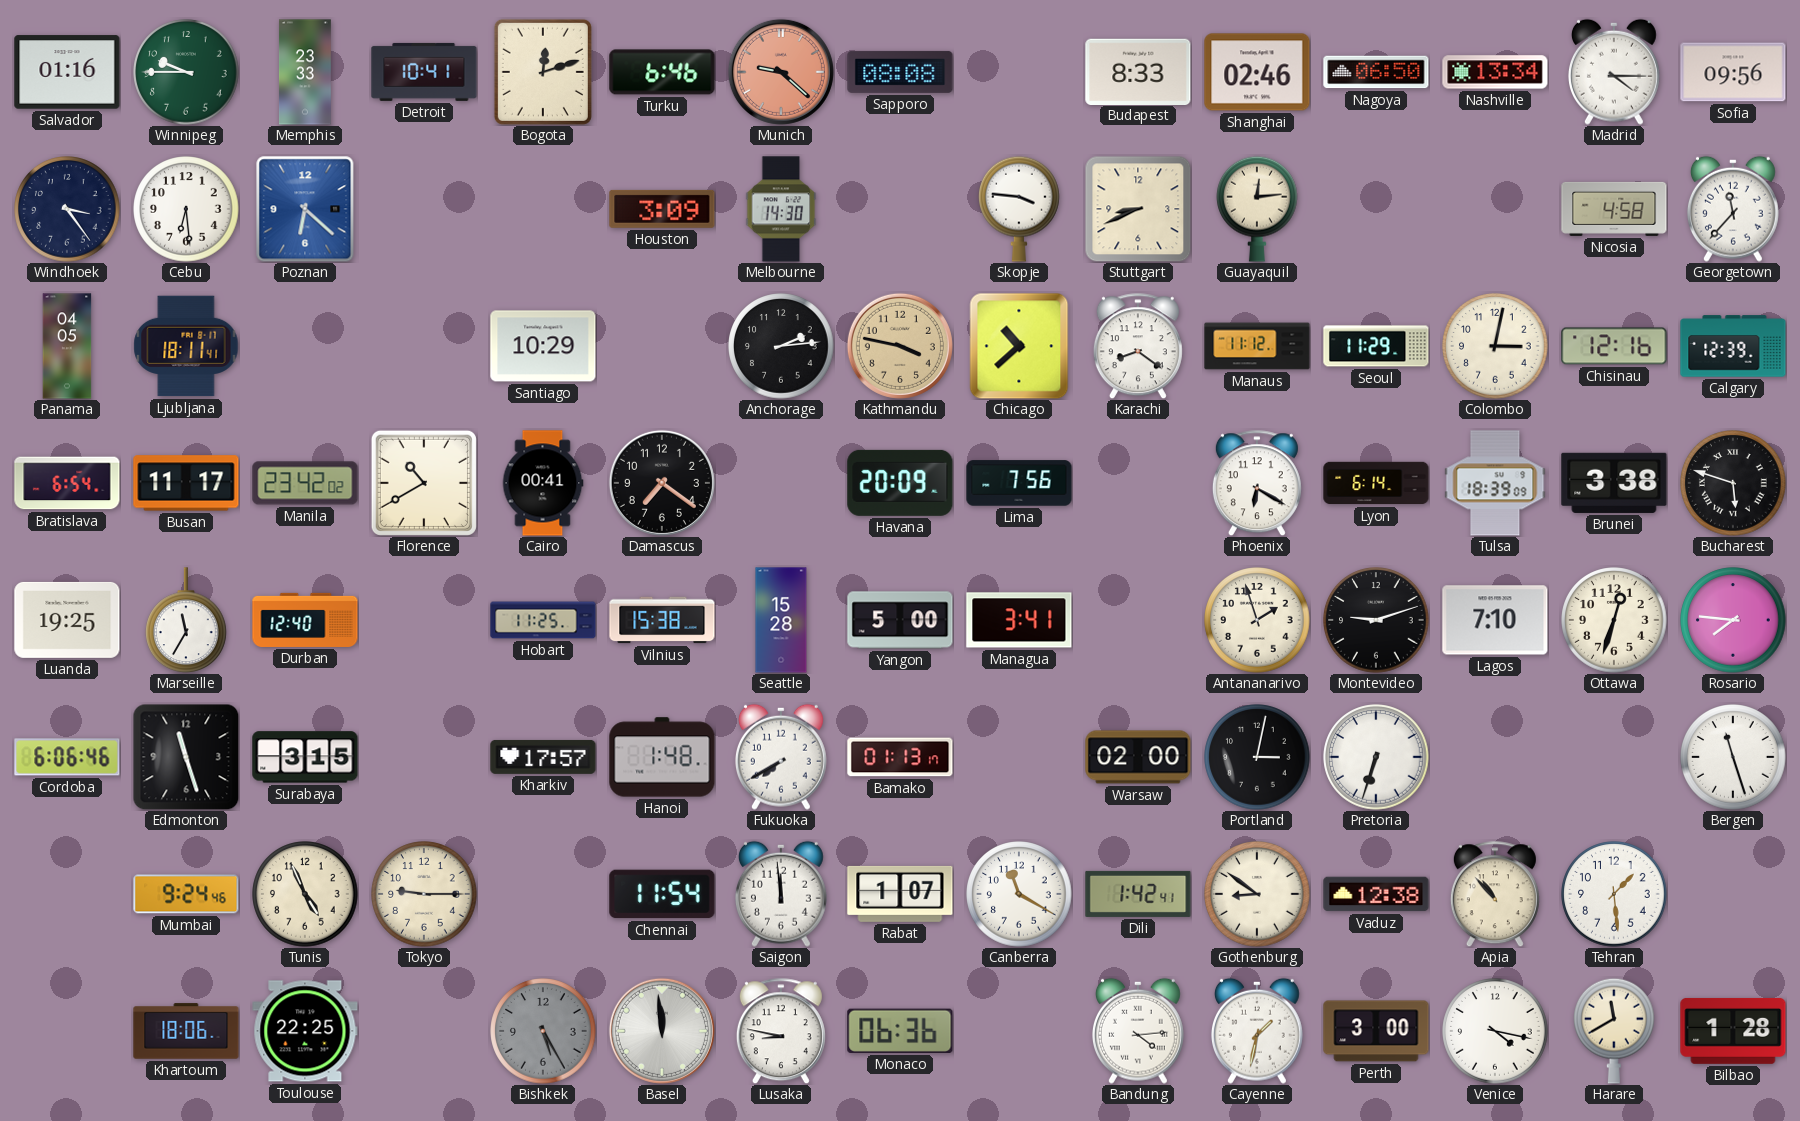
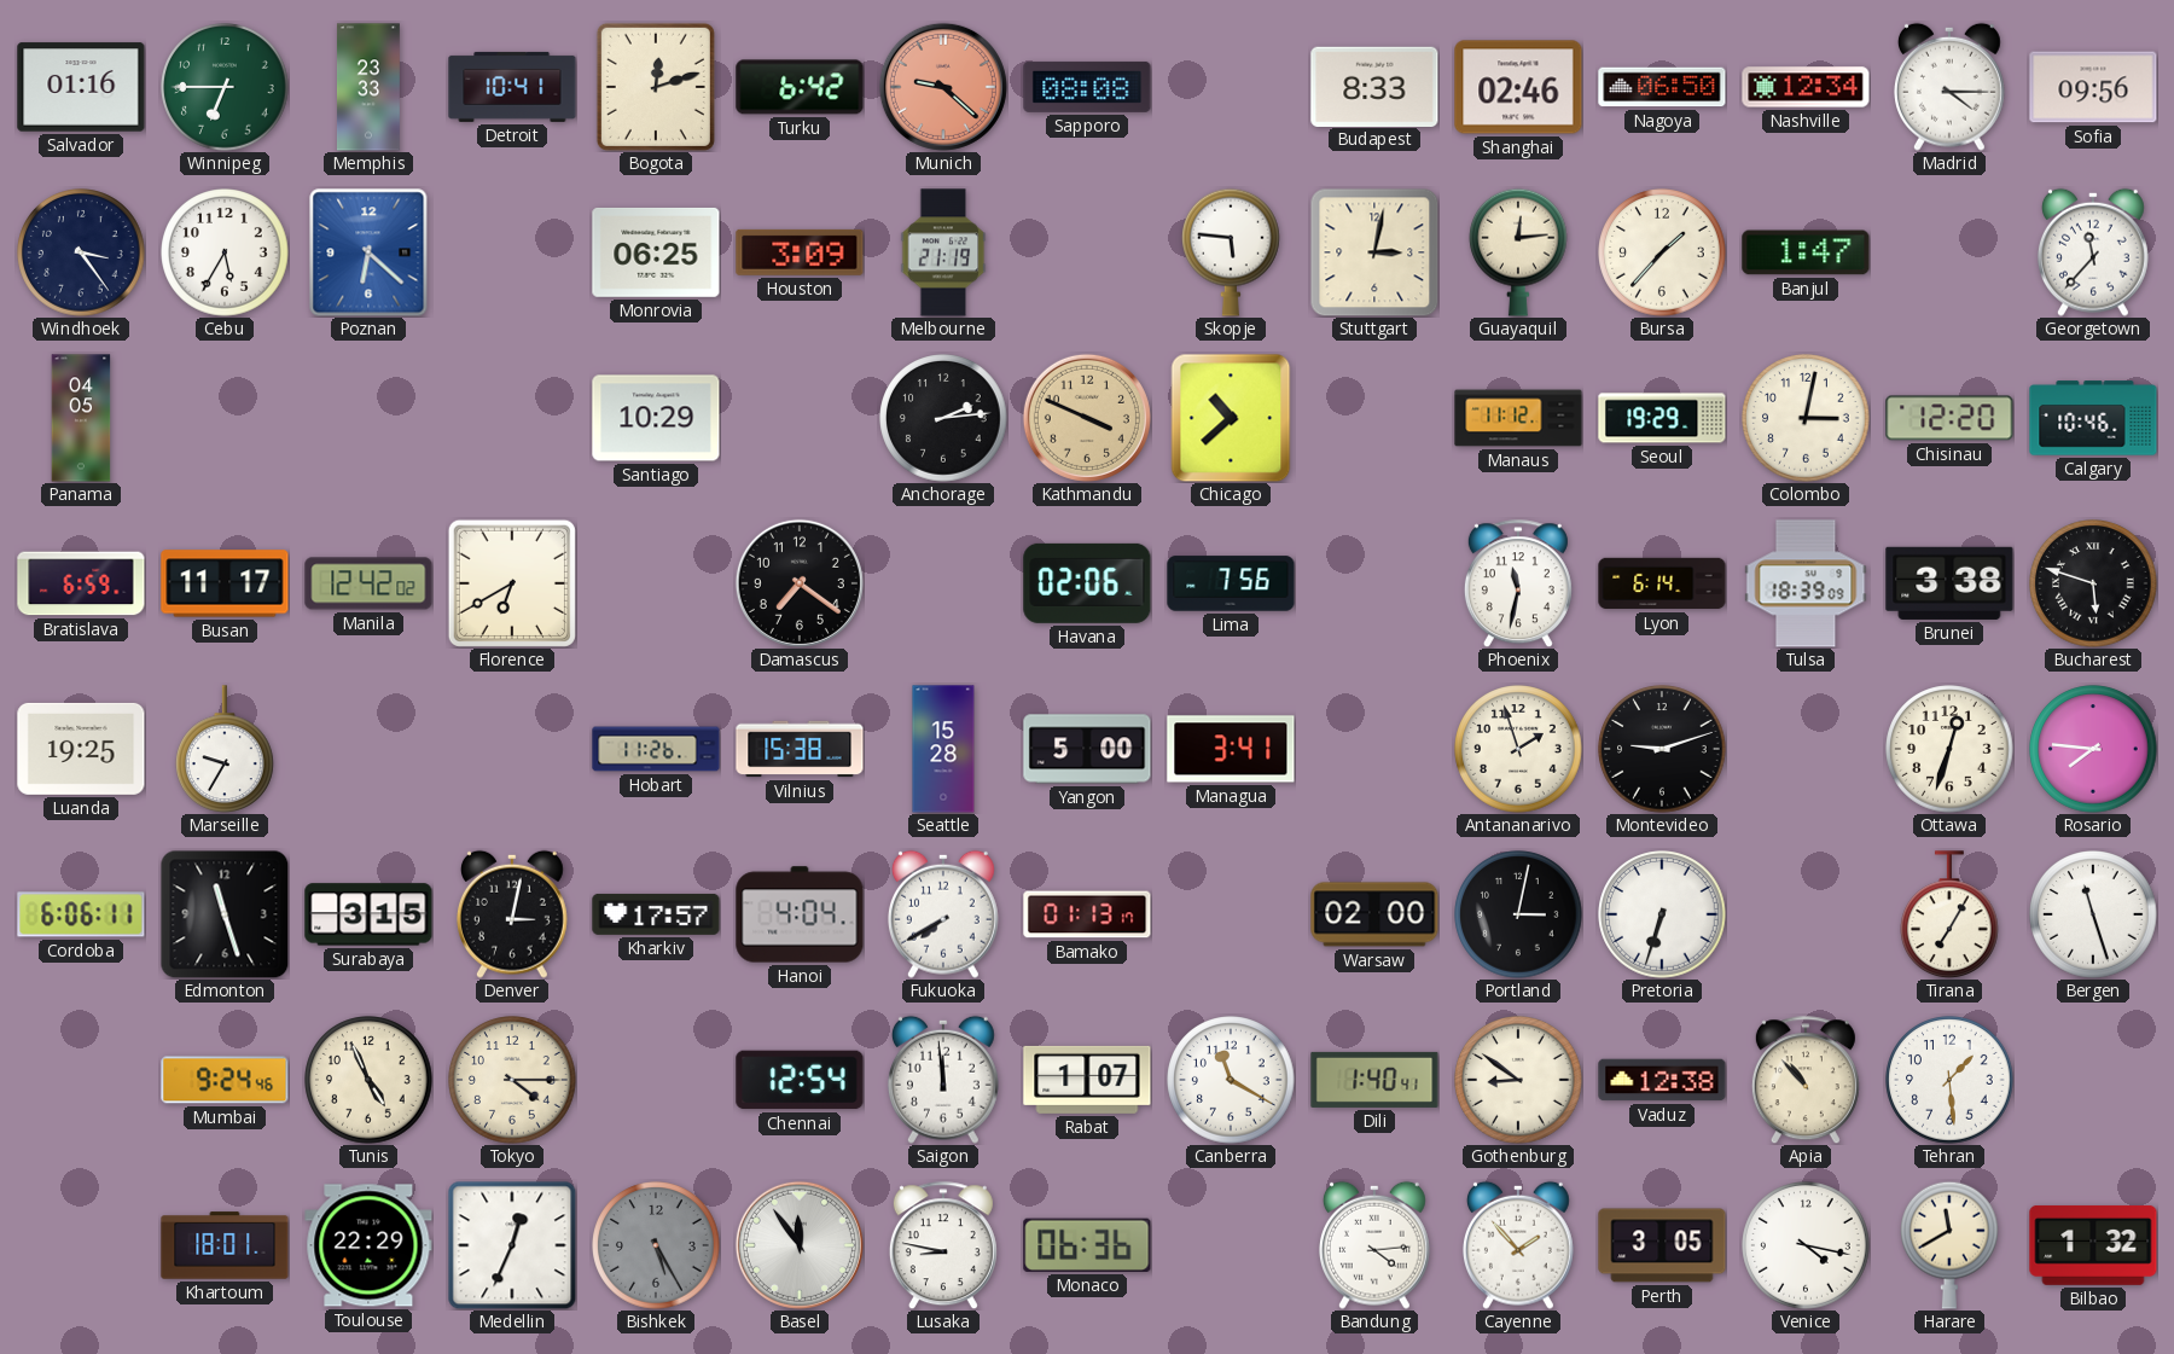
Winnipeg: 9:45 -> 6:45 (225, 87)
Turku: 6:46 -> 6:42 (800, 87)
Nashville: 13:34 -> 12:34 (1806, 87)
Cebu: 6:29 -> 5:35 (225, 252)
Monrovia: none -> 06:25 (656, 252)
Melbourne: 14:30 -> 21:19 (943, 252)
Skopje: 3:46 -> 5:46 (1232, 252)
Stuttgart: 8:41 -> 3:02 (1374, 252)
Bursa: none -> 1:37 (1662, 252)
Banjul: none -> 1:47 (1806, 252)
Nicosia: 4:58 -> none (1614, 209)
Ljubljana: 18:11 -> none (186, 346)
Kathmandu: 3:47 -> 3:49 (1087, 418)
Karachi: 8:21 -> none (1138, 346)
Seoul: 11:29 -> 19:29 (1662, 418)
Chisinau: 12:16 -> 12:20 (1949, 418)
Calgary: 12:39 -> 10:46 (2093, 418)
Bratislava: 6:54 -> 6:59 (81, 583)
Manila: 23:42 -> 12:42 (368, 583)
Florence: 10:40 -> 6:40 (512, 583)
Cairo: 00:41 -> none (543, 483)
Havana: 20:09 -> 02:06 (1087, 583)
Phoenix: 6:20 -> 11:32 (1518, 583)
Marseille: 11:35 -> 9:35 (226, 749)
Durban: 12:40 -> none (305, 620)
Hobart: 11:25 -> 11:26 (656, 749)
Lagos: 7:10 -> none (1495, 620)
Cordoba: 6:06:46 -> 6:06:11 (81, 914)
Denver: none -> 3:02 (512, 914)
Hanoi: 1:48 -> 4:04 (800, 914)
Tirana: none -> 7:05 (1951, 914)
Tokyo: 9:15 -> 4:15 (512, 1080)
Chennai: 11:54 -> 12:54 (800, 1080)
Dili: 1:42 -> 1:40 (1374, 1080)
Khartoum: 18:06 -> 18:01 (225, 1245)
Toulouse: 22:25 -> 22:29 (368, 1245)
Medellin: none -> 12:34 (512, 1245)
Basel: 11:59 -> 11:54 (800, 1245)
Cayenne: 1:32 -> 1:53 (1518, 1245)
Perth: 3:00 -> 3:05 (1662, 1245)
Bilbao: 1:28 -> 1:32 (2093, 1245)
